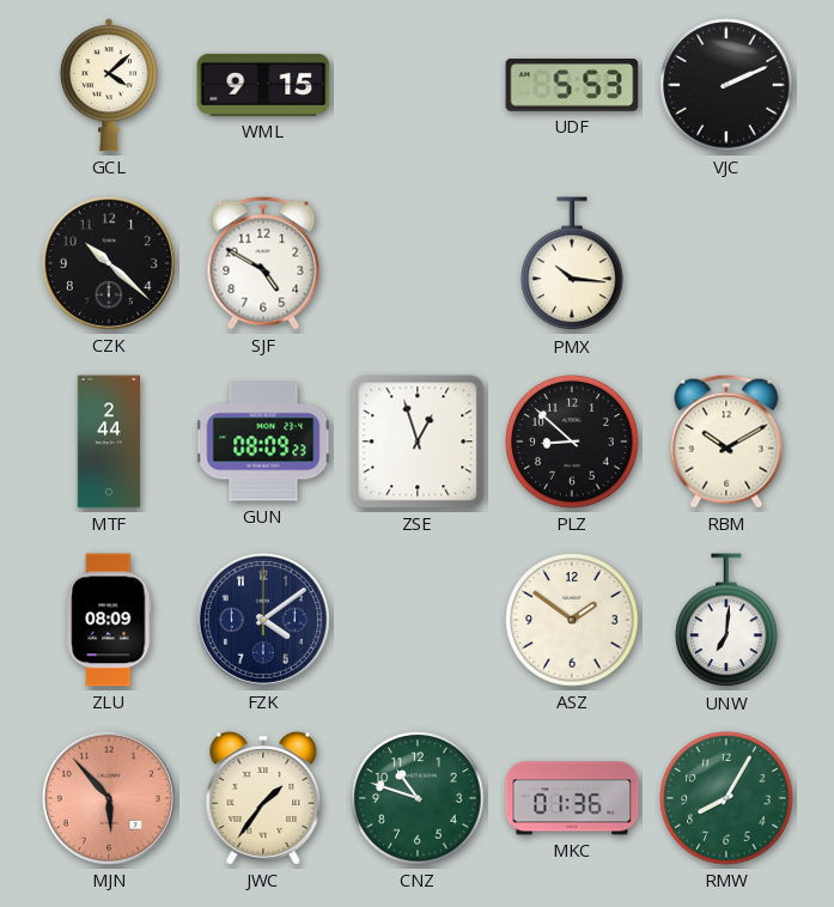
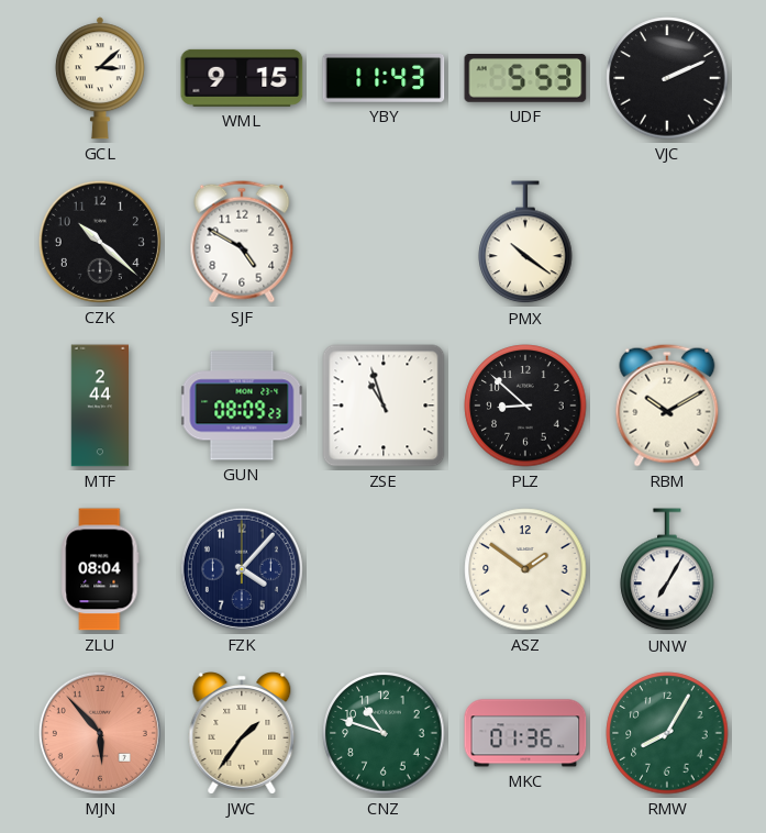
GCL: 4:08 -> 3:08 (100, 78)
YBY: none -> 11:43 (384, 78)
PMX: 10:16 -> 10:21 (525, 243)
ZSE: 12:57 -> 10:57 (384, 406)
ZLU: 08:09 -> 08:04 (100, 569)
FZK: 4:09 -> 4:07 (242, 569)
UNW: 7:01 -> 7:05 (667, 570)
